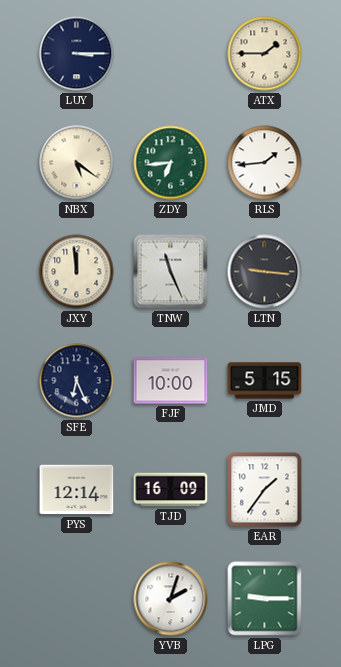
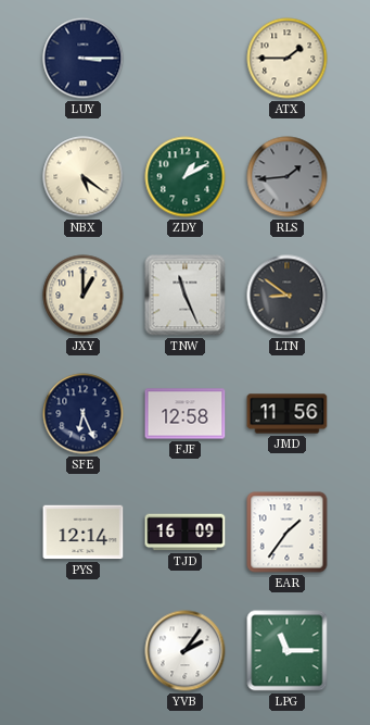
ZDY: 6:44 -> 1:10 (186, 177)
RLS dial: white -> grey (288, 177)
JXY: 11:59 -> 1:00 (84, 296)
LTN: 9:16 -> 8:51 (288, 296)
FJF: 10:00 -> 12:58 (186, 414)
JMD: 5:15 -> 11:56 (288, 414)
YVB: 2:03 -> 2:06 (186, 651)
LPG: 9:15 -> 11:15 (288, 651)
